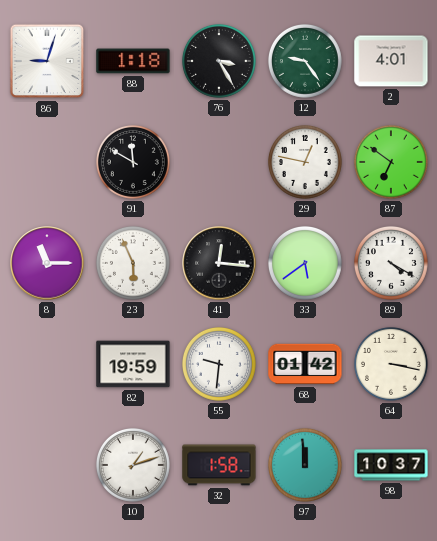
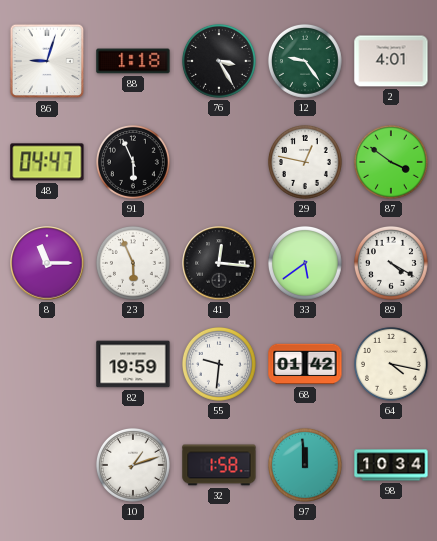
48: none -> 04:47 (47, 162)
91: 11:50 -> 5:56 (133, 162)
87: 6:51 -> 3:51 (391, 162)
64: 3:17 -> 4:17 (391, 364)
98: 10:37 -> 10:34 (391, 465)
